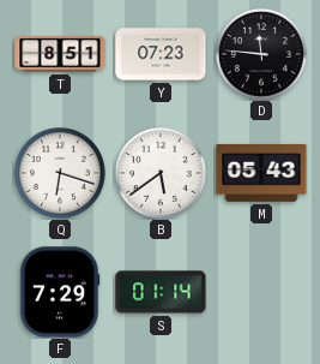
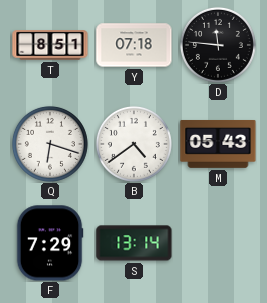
Y: 07:23 -> 07:18 (134, 45)
B: 5:39 -> 4:39 (134, 144)
S: 01:14 -> 13:14 (134, 243)
